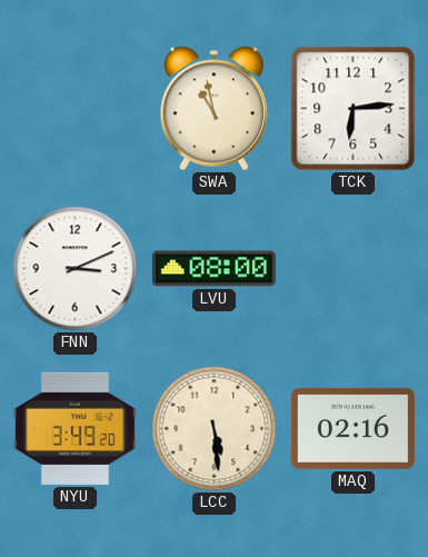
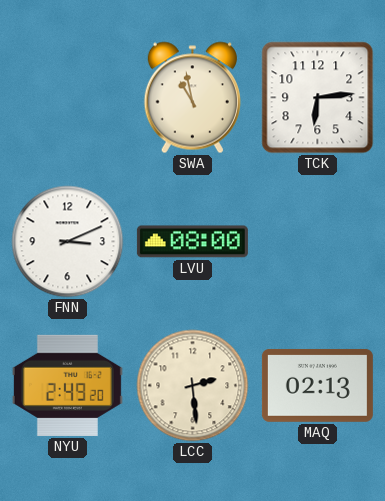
NYU: 3:49 -> 2:49 (67, 385)
LCC: 5:29 -> 2:29 (193, 386)
MAQ: 02:16 -> 02:13 (317, 385)
